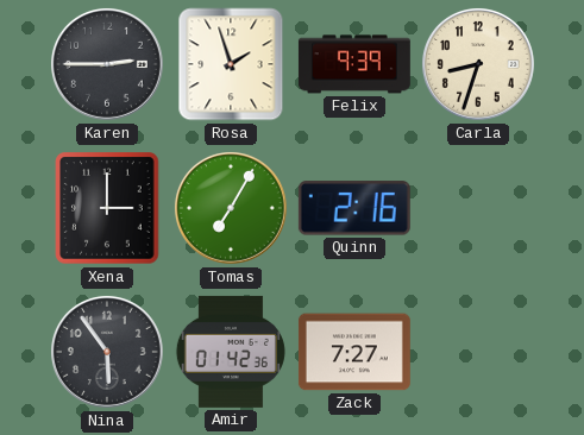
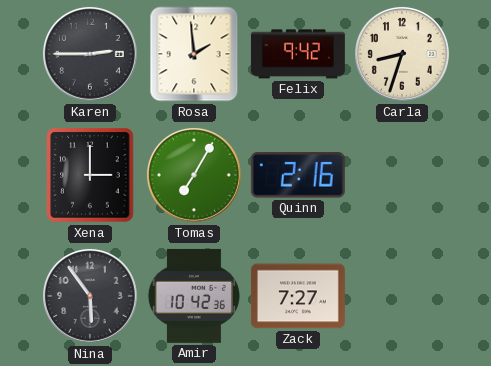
Rosa: 1:57 -> 1:59 (194, 54)
Felix: 9:39 -> 9:42 (298, 54)
Amir: 01:42 -> 10:42 (194, 296)
